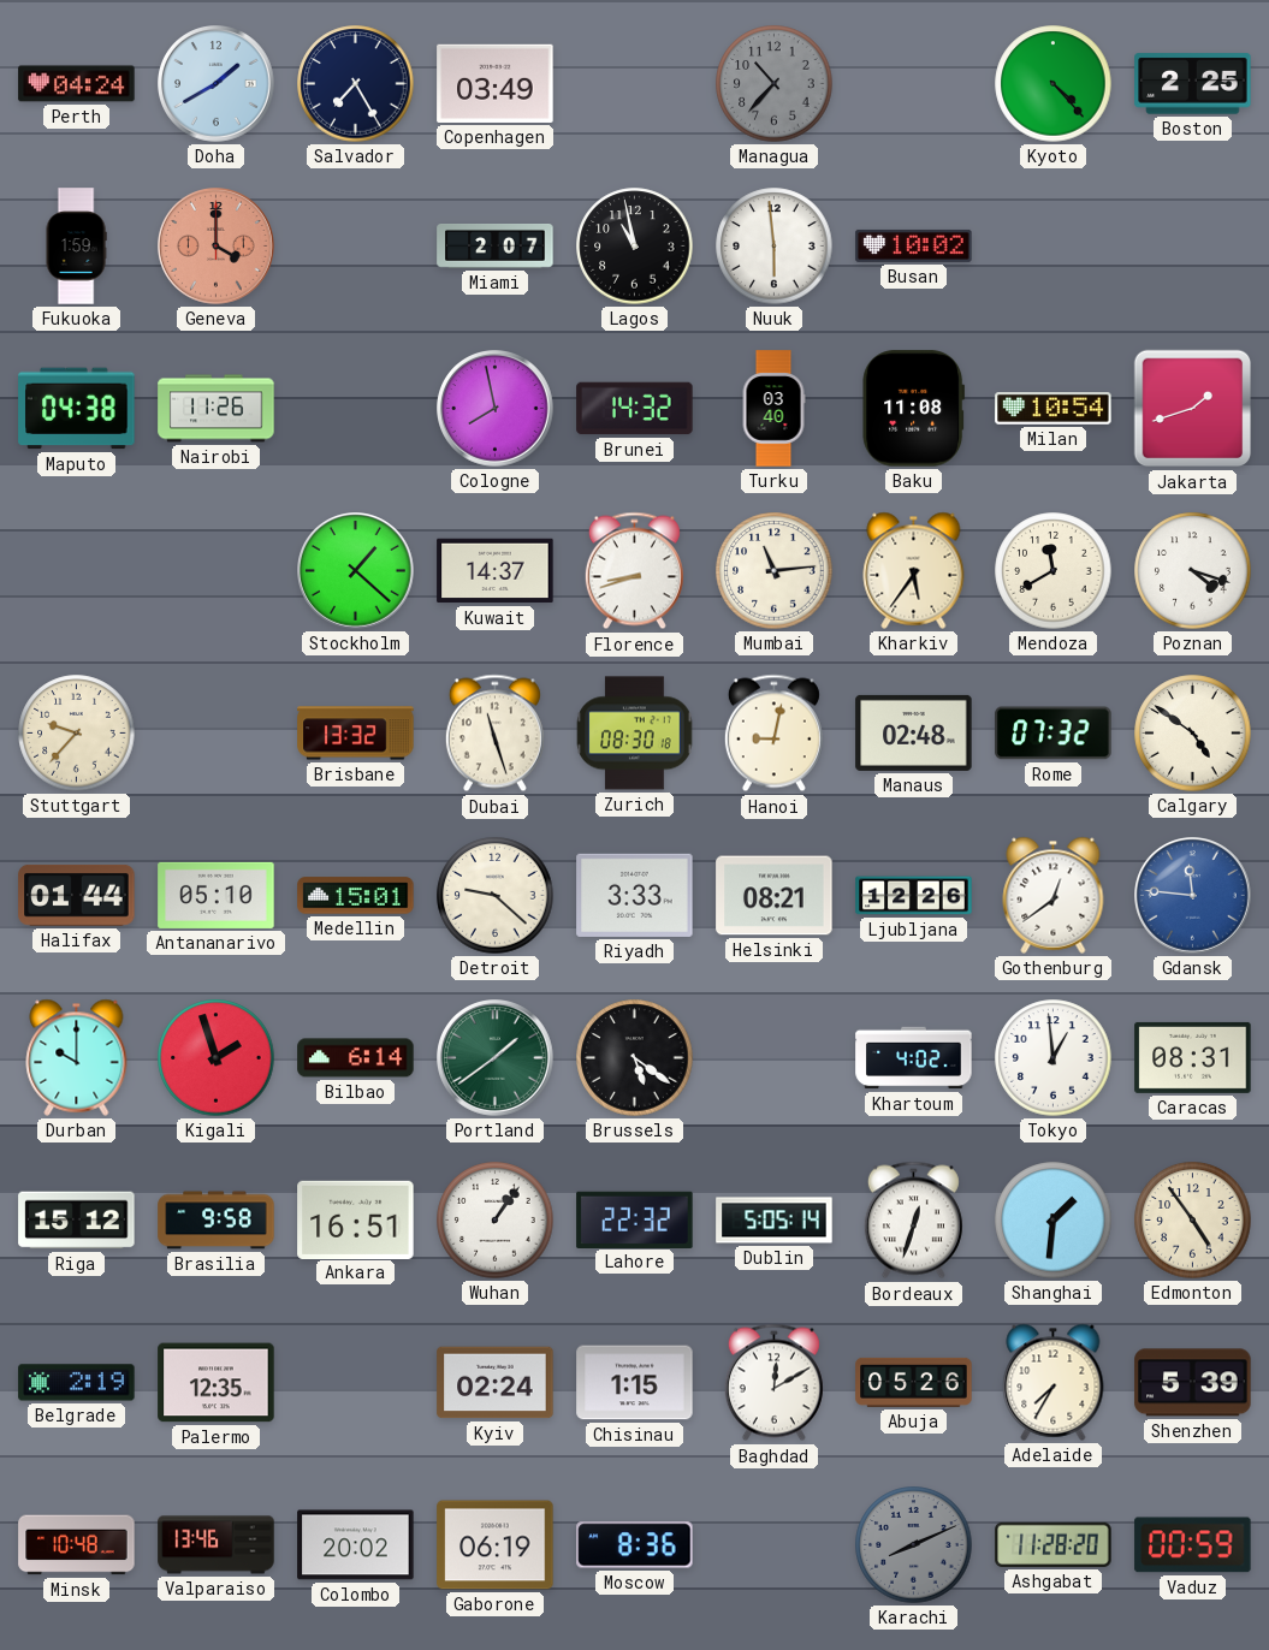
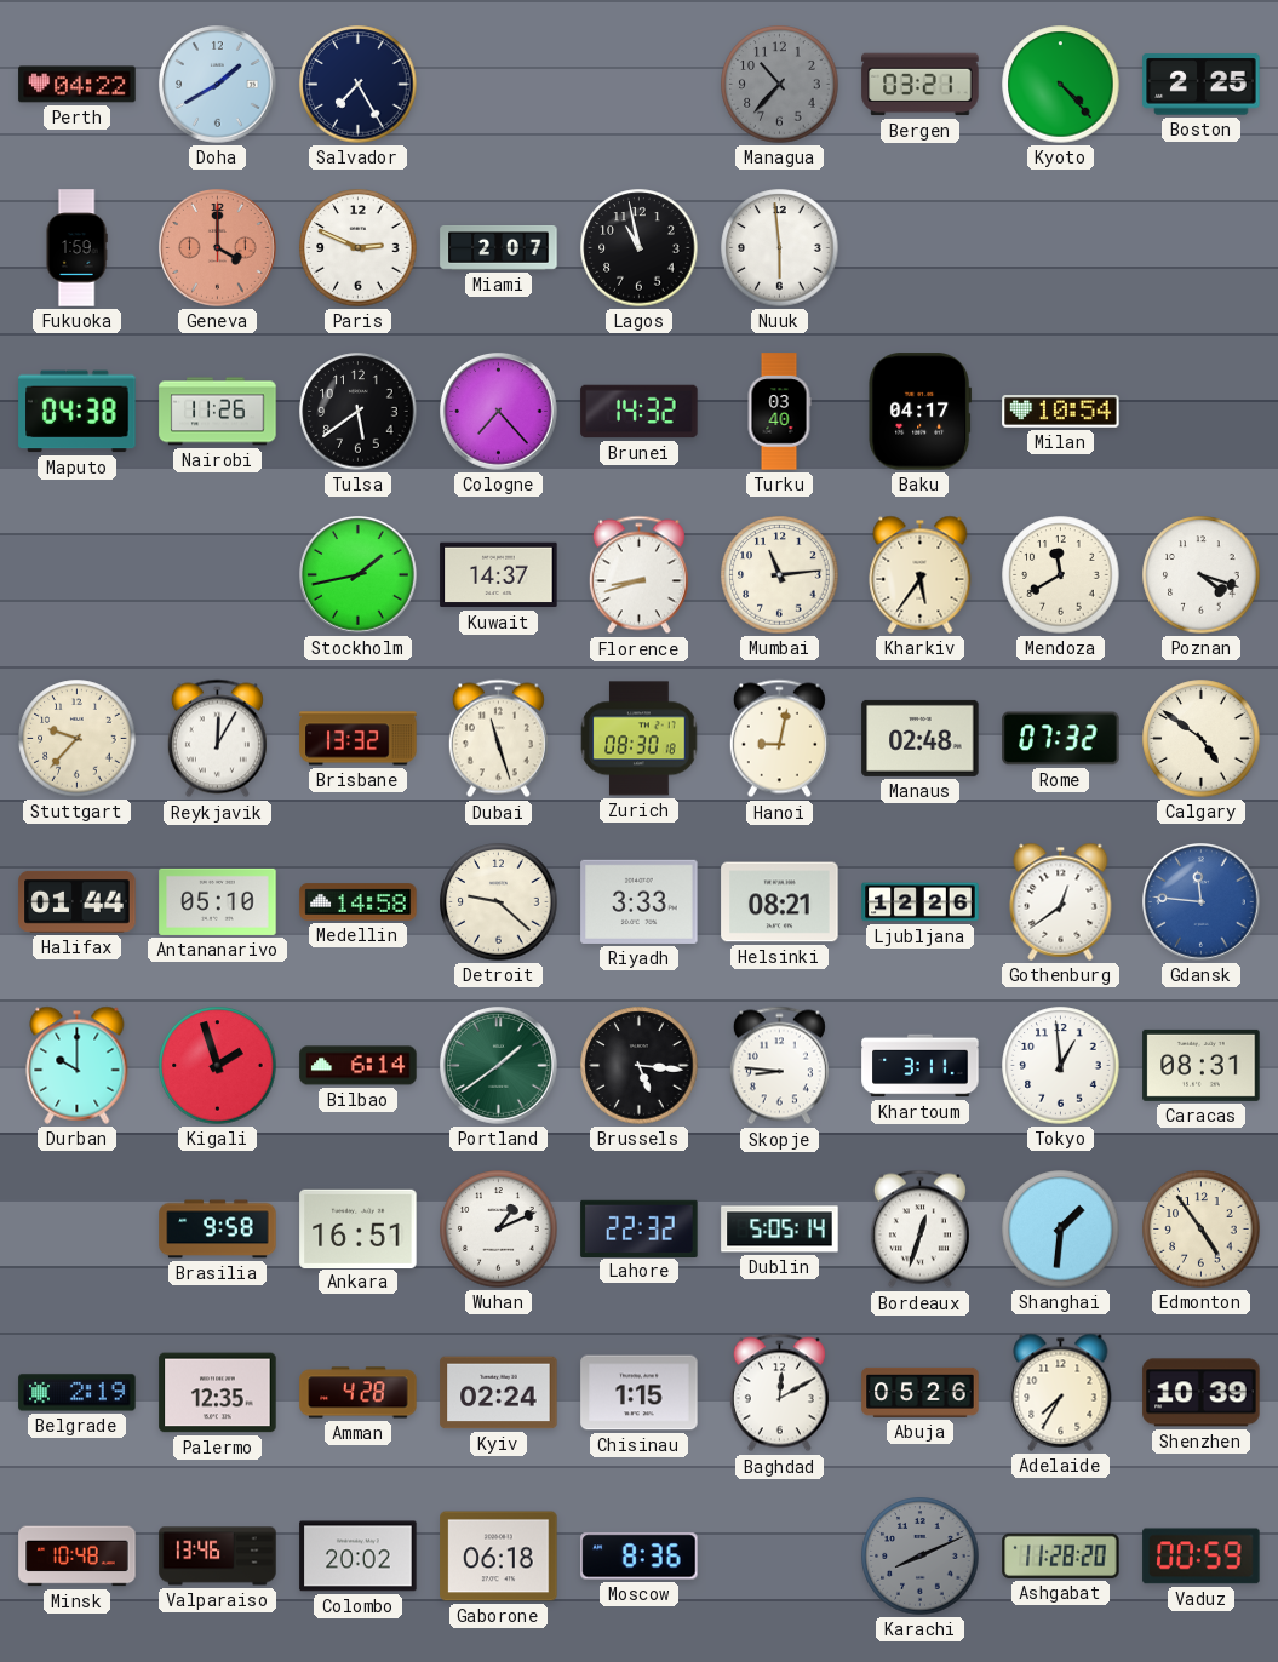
Perth: 04:24 -> 04:22 (78, 85)
Copenhagen: 03:49 -> none (496, 83)
Bergen: none -> 03:21 (921, 85)
Paris: none -> 2:49 (359, 248)
Busan: 10:02 -> none (914, 245)
Tulsa: none -> 5:39 (359, 412)
Cologne: 7:58 -> 7:23 (499, 412)
Baku: 11:08 -> 04:17 (921, 412)
Jakarta: 1:42 -> none (1193, 409)
Stockholm: 1:22 -> 1:43 (359, 575)
Reykjavik: none -> 12:05 (217, 739)
Medellin: 15:01 -> 14:58 (359, 902)
Brussels: 5:21 -> 5:16 (640, 1066)
Skopje: none -> 8:46 (779, 1066)
Khartoum: 4:02 -> 3:11 (921, 1066)
Riga: 15:12 -> none (77, 1221)
Wuhan: 1:06 -> 1:11 (499, 1230)
Amman: none -> 4:28 (359, 1393)
Shenzhen: 5:39 -> 10:39 (1202, 1393)
Gaborone: 06:19 -> 06:18 (499, 1557)
